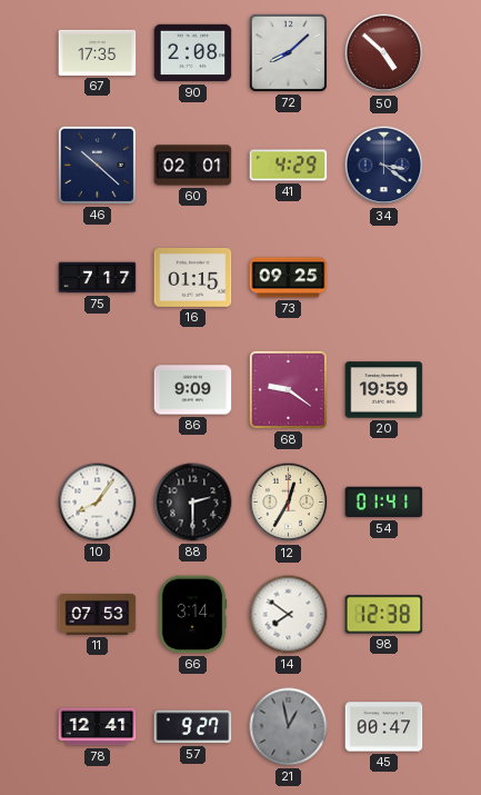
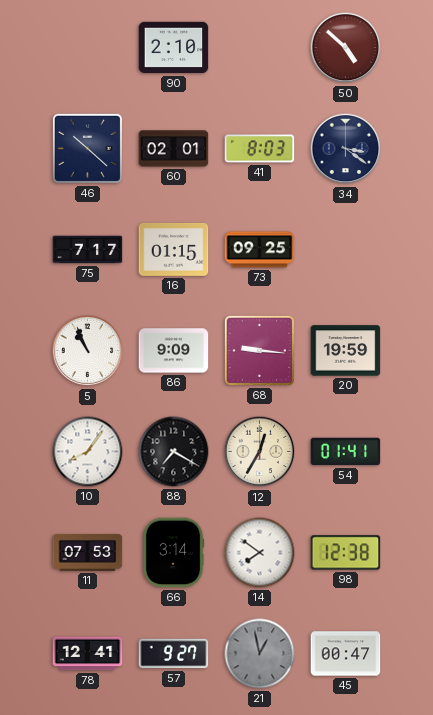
67: 17:35 -> none (98, 52)
90: 2:08 -> 2:10 (174, 48)
72: 8:08 -> none (288, 52)
41: 4:29 -> 8:03 (260, 149)
5: none -> 10:56 (88, 351)
68: 9:21 -> 9:16 (259, 350)
88: 2:30 -> 7:20 (174, 452)
